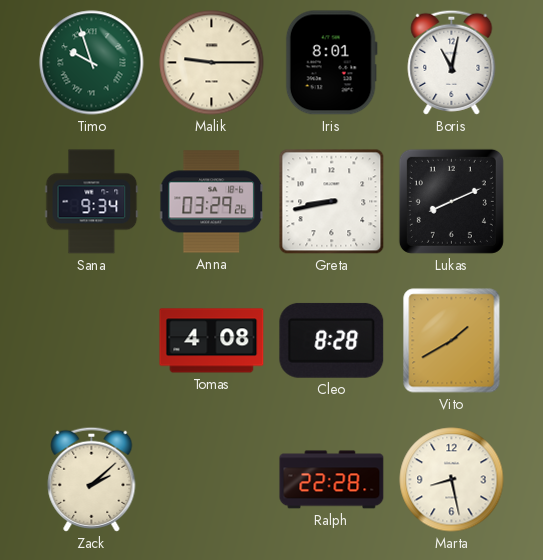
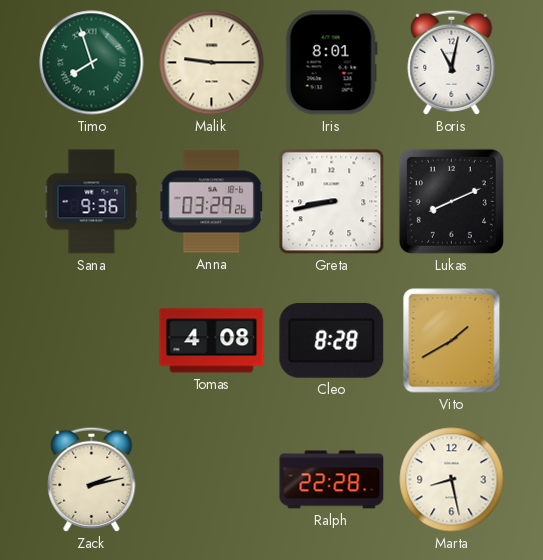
Timo: 9:57 -> 7:57 (92, 63)
Sana: 9:34 -> 9:36 (92, 202)
Zack: 2:08 -> 2:13 (92, 479)
